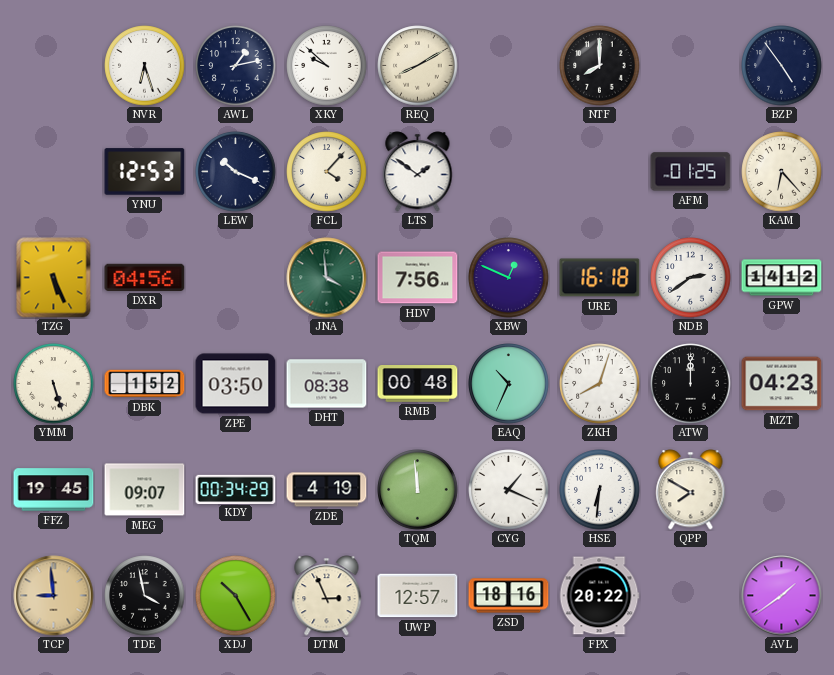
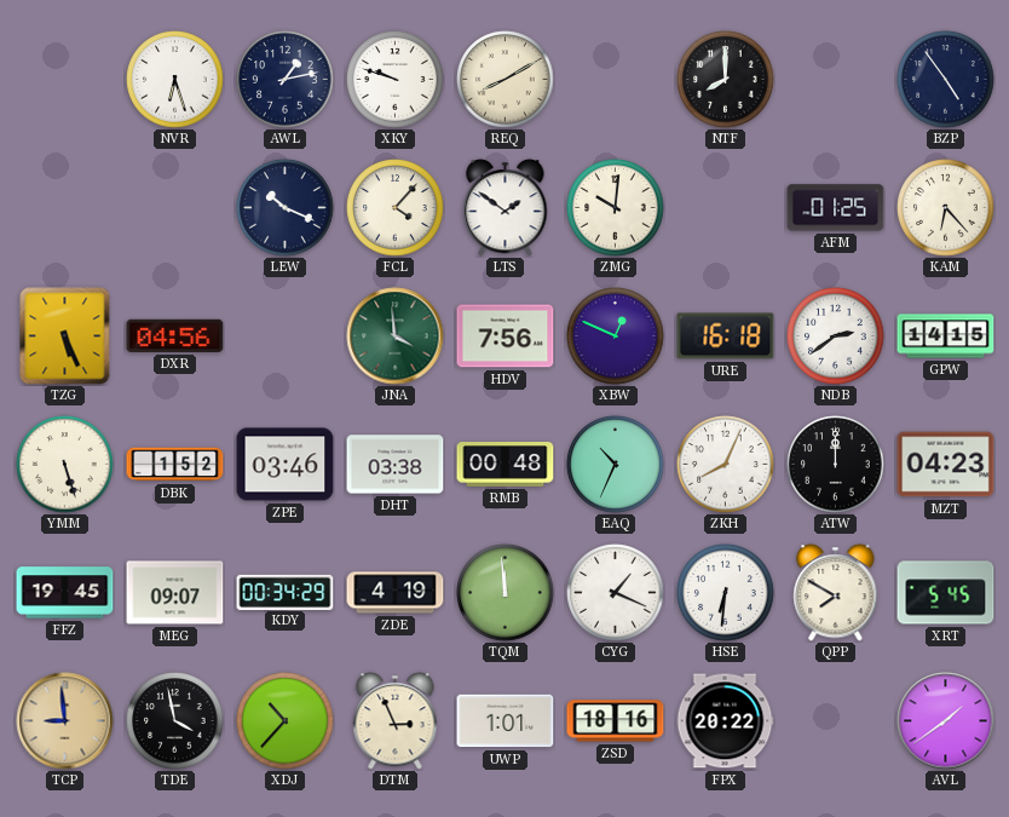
XKY: 9:52 -> 9:48 (396, 80)
YNU: 12:53 -> none (145, 172)
ZMG: none -> 10:01 (616, 208)
GPW: 14:12 -> 14:15 (946, 336)
ZPE: 03:50 -> 03:46 (286, 465)
DHT: 08:38 -> 03:38 (396, 465)
ZKH: 8:03 -> 8:04 (726, 465)
XRT: none -> 5:45 (946, 593)
XDJ: 10:25 -> 10:37 (286, 721)
UWP: 12:57 -> 1:01 (506, 721)
